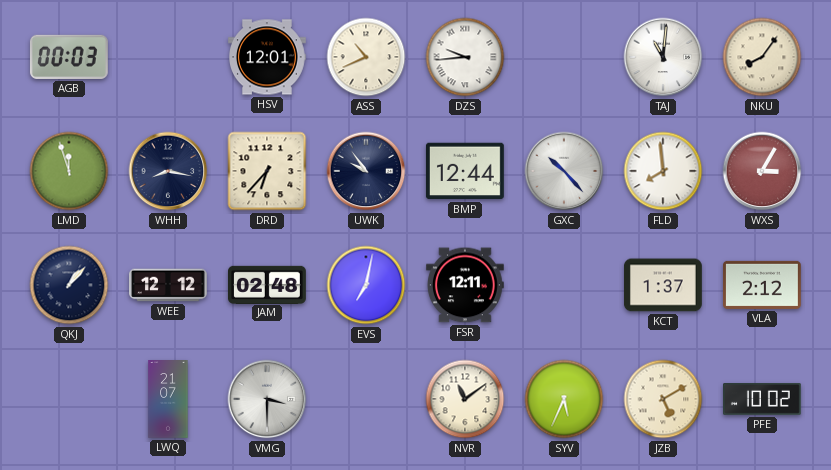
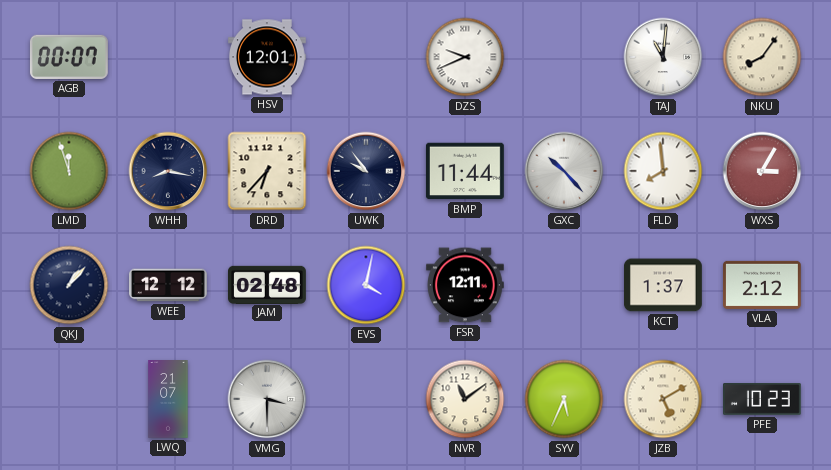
AGB: 00:03 -> 00:07 (69, 57)
ASS: 10:41 -> none (366, 57)
DZS: 9:44 -> 9:41 (465, 57)
BMP: 12:44 -> 11:44 (465, 171)
EVS: 7:02 -> 4:02 (366, 285)
PFE: 10:02 -> 10:23 (763, 400)
